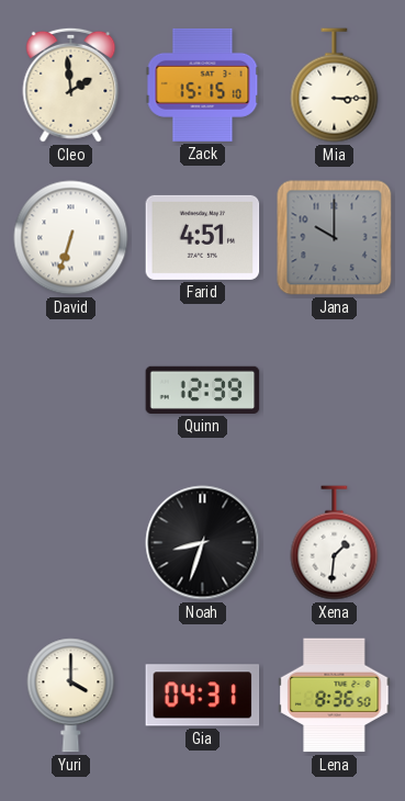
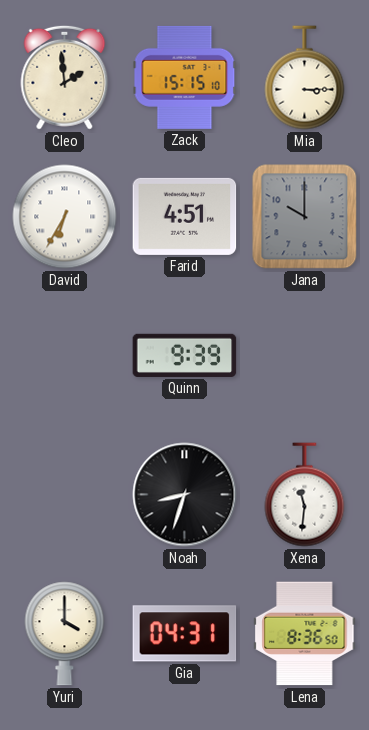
David: 6:33 -> 6:35 (65, 217)
Quinn: 12:39 -> 9:39 (185, 355)
Xena: 1:31 -> 11:31 (305, 495)
